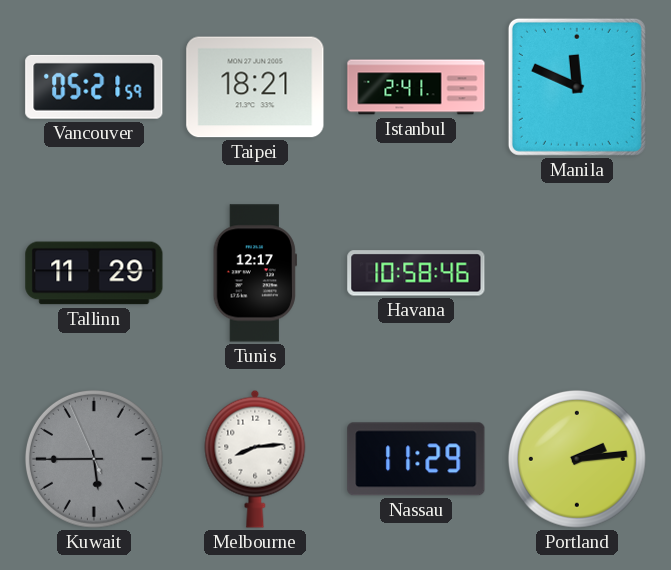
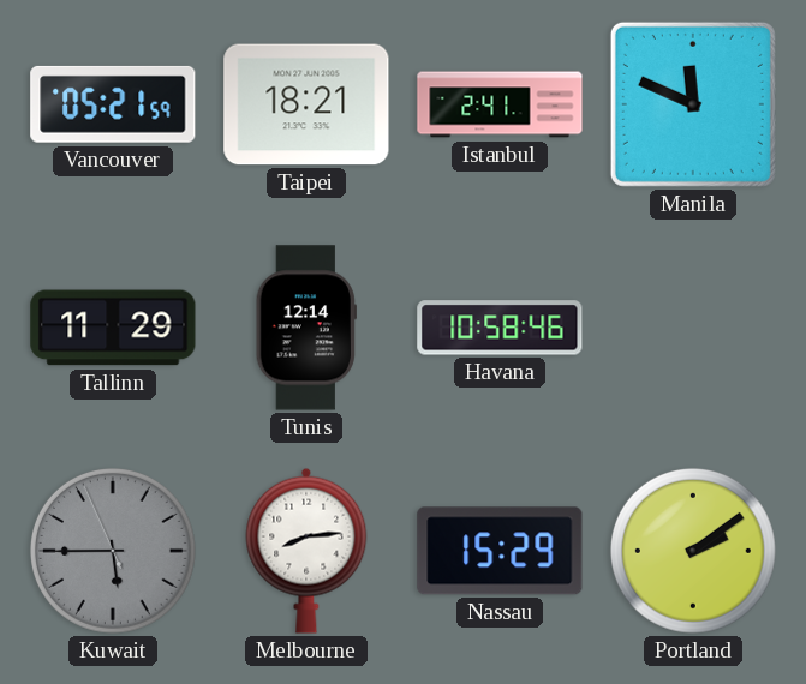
Tunis: 12:17 -> 12:14 (306, 328)
Nassau: 11:29 -> 15:29 (500, 551)
Portland: 2:14 -> 2:09 (693, 551)
